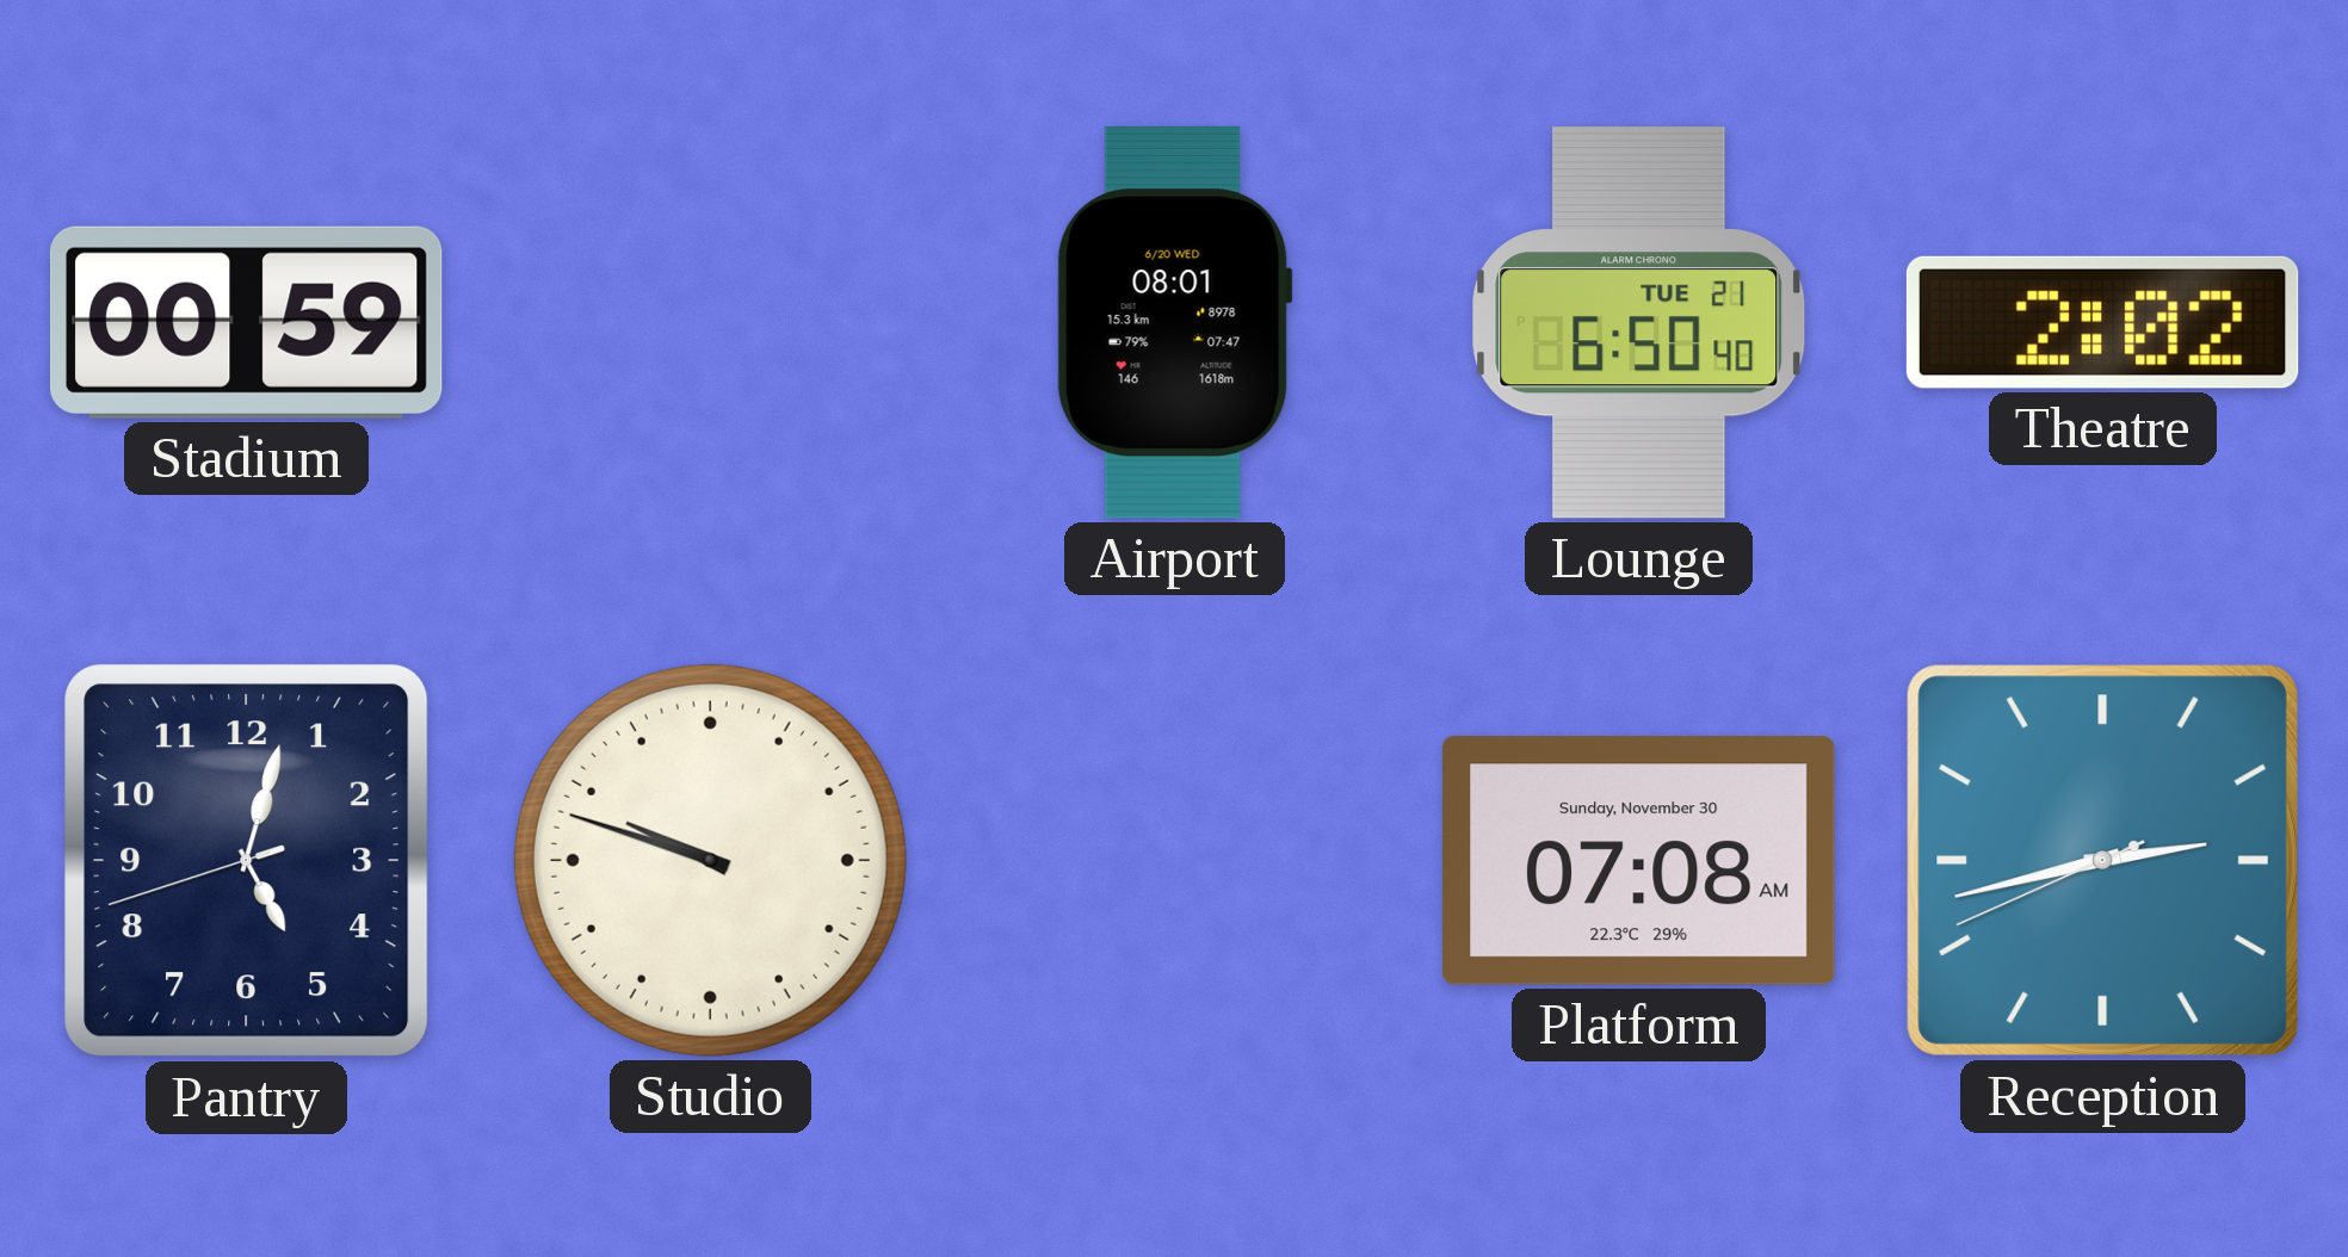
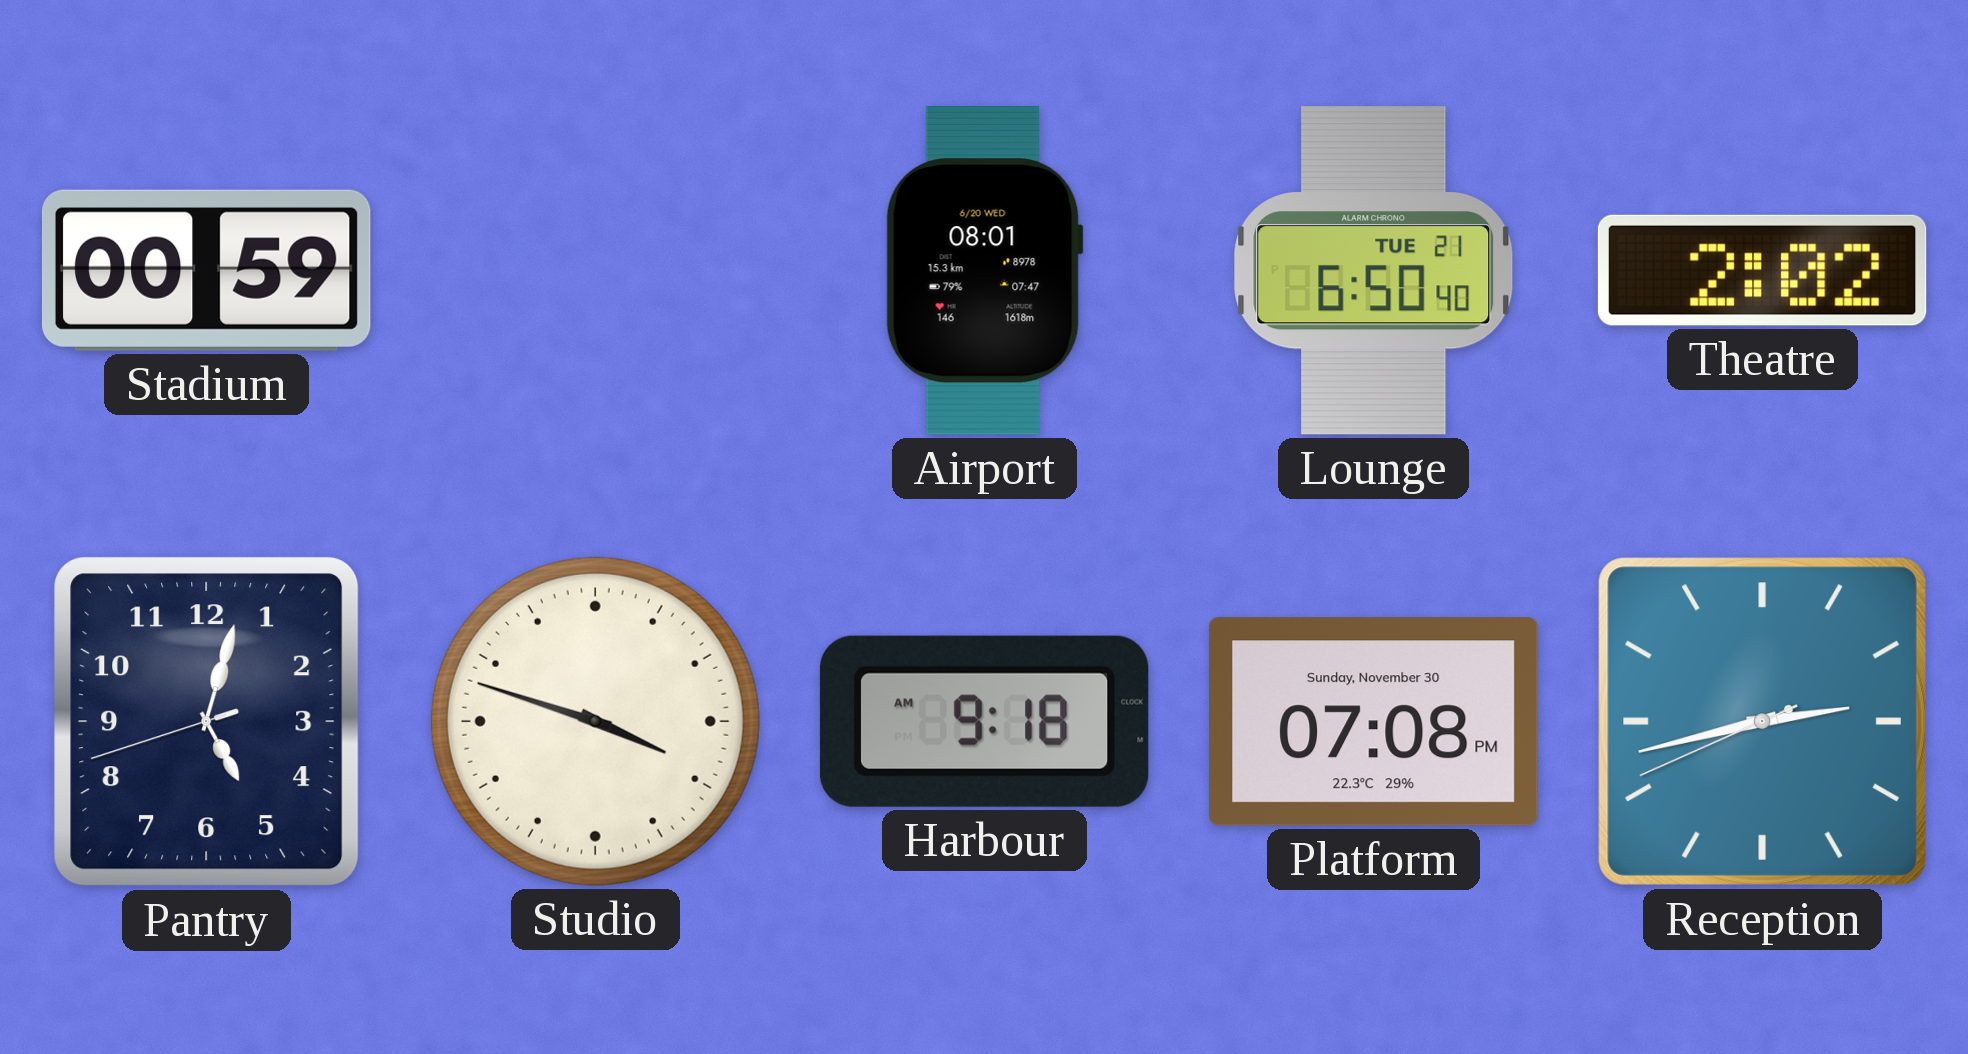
Studio: 9:48 -> 3:48 (595, 721)
Harbour: none -> 9:18 (984, 721)
Platform: 07:08 AM -> 07:08 PM (1373, 722)
